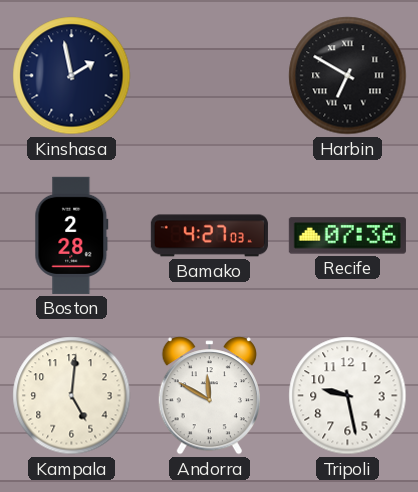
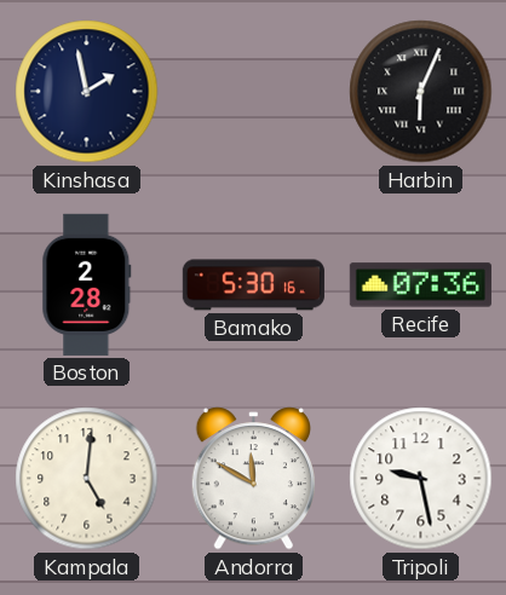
Harbin: 6:50 -> 6:04 (421, 92)
Bamako: 4:27 -> 5:30 (253, 285)
